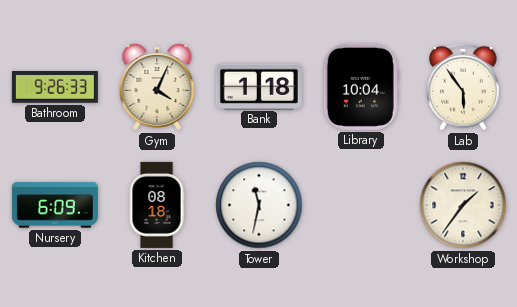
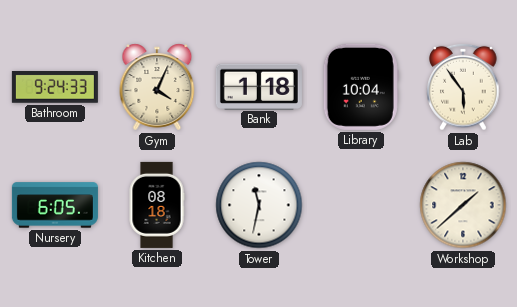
Bathroom: 9:26 -> 9:24 (55, 88)
Nursery: 6:09 -> 6:05 (55, 205)
Workshop: 1:36 -> 1:38 (463, 205)
